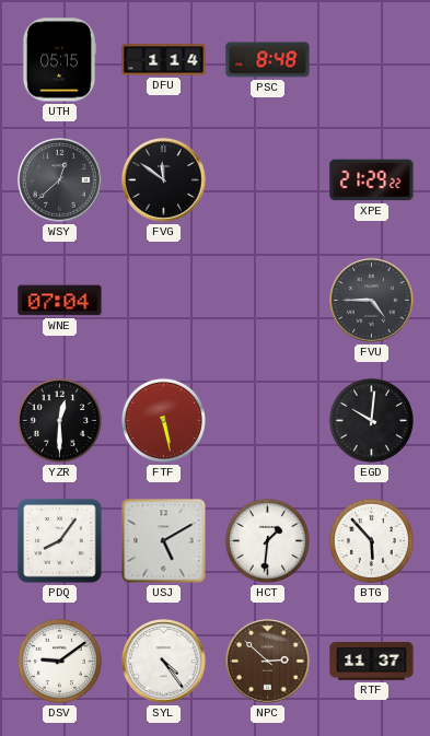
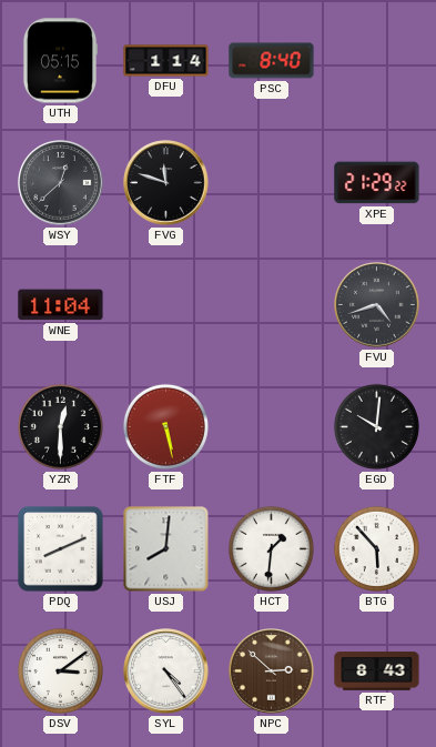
PSC: 8:48 -> 8:40 (272, 61)
FVG: 11:51 -> 11:48 (166, 183)
WNE: 07:04 -> 11:04 (61, 305)
FVU: 4:45 -> 4:42 (377, 305)
PDQ: 8:06 -> 8:11 (61, 549)
USJ: 5:10 -> 8:01 (166, 549)
DSV: 9:09 -> 3:09 (60, 670)
RTF: 11:37 -> 8:43 (377, 672)
